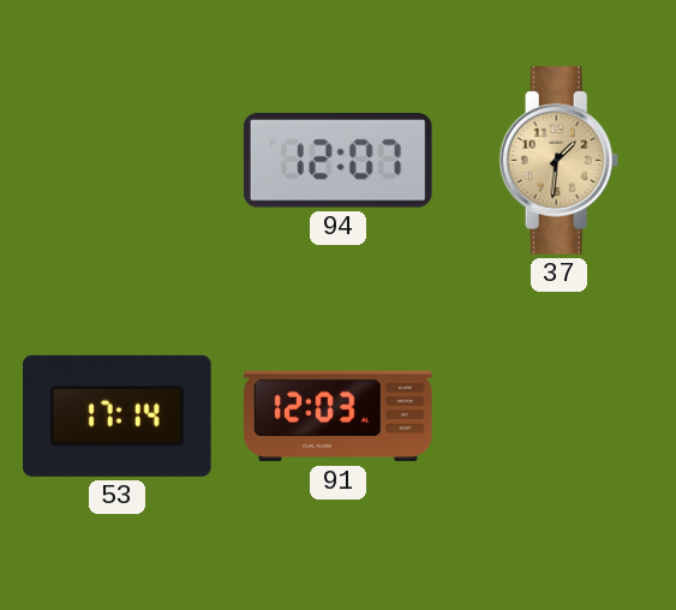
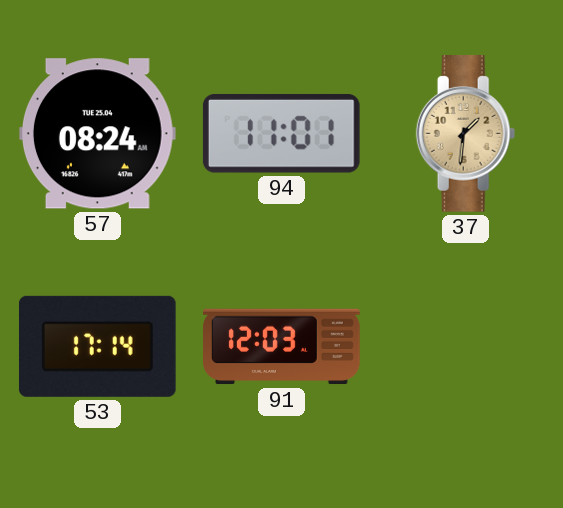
57: none -> 08:24 (97, 134)
94: 12:07 -> 11:01 (281, 133)
